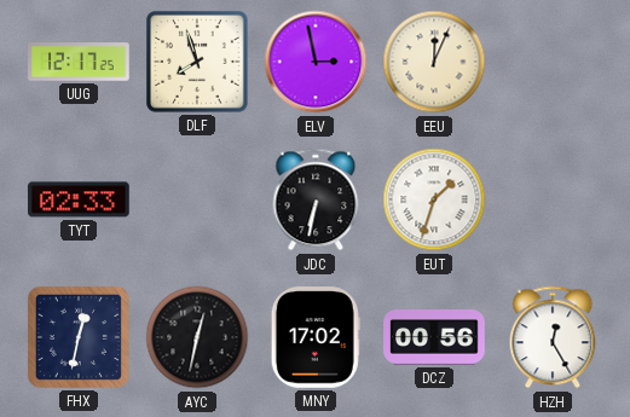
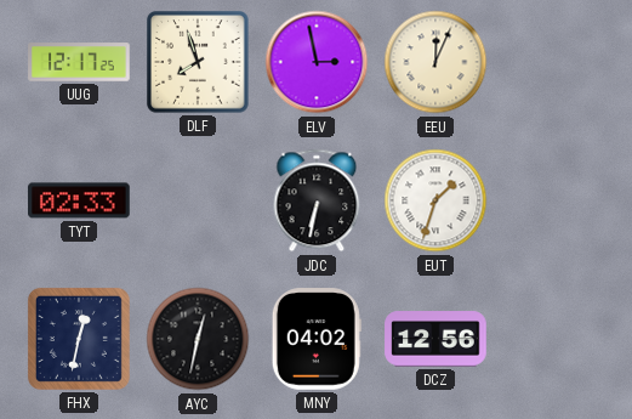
MNY: 17:02 -> 04:02 (317, 339)
DCZ: 00:56 -> 12:56 (435, 339)
HZH: 12:25 -> none (553, 337)
